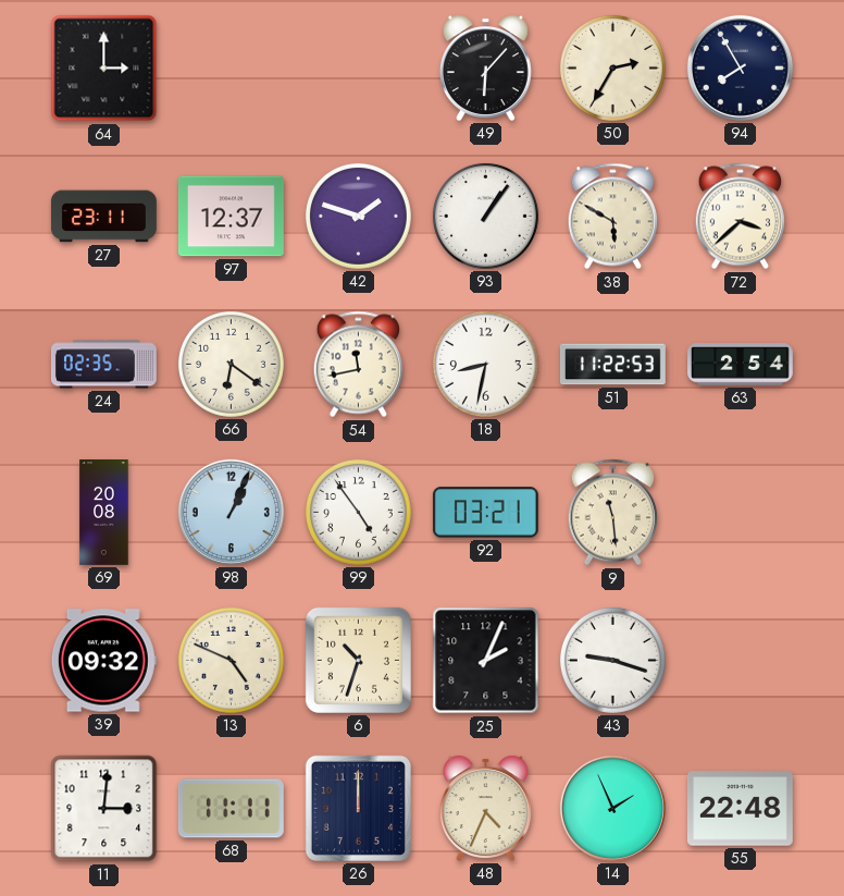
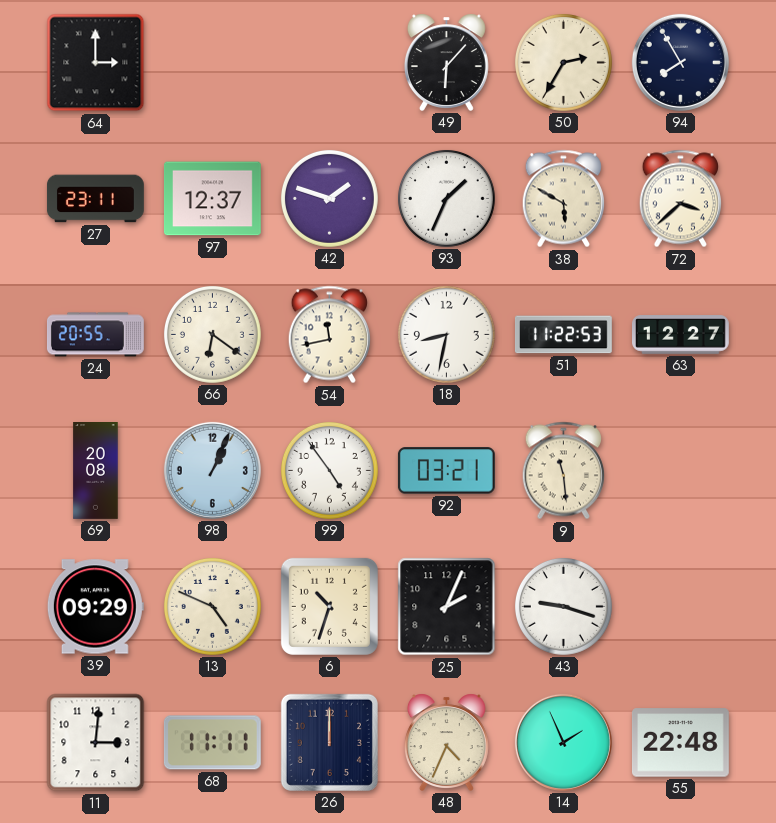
93: 1:06 -> 1:34 (446, 198)
24: 02:35 -> 20:55 (95, 335)
63: 2:54 -> 12:27 (681, 335)
39: 09:32 -> 09:29 (95, 607)
